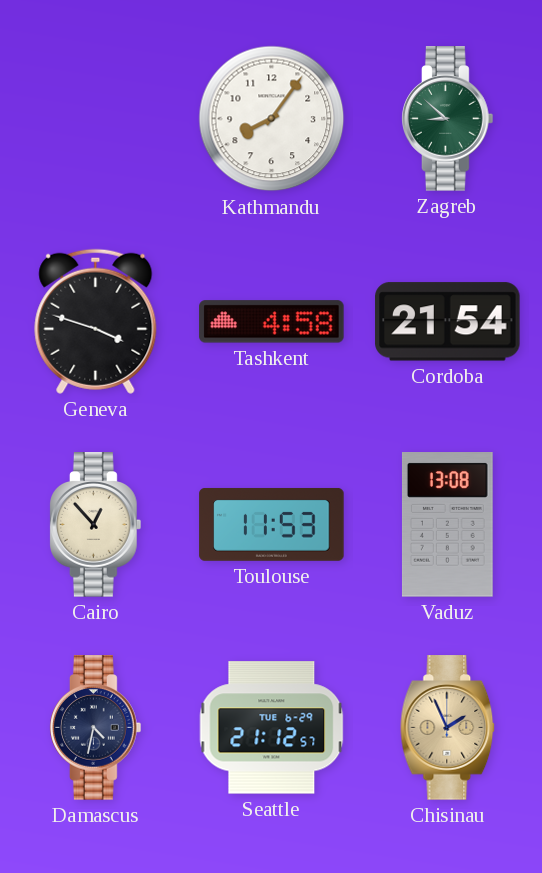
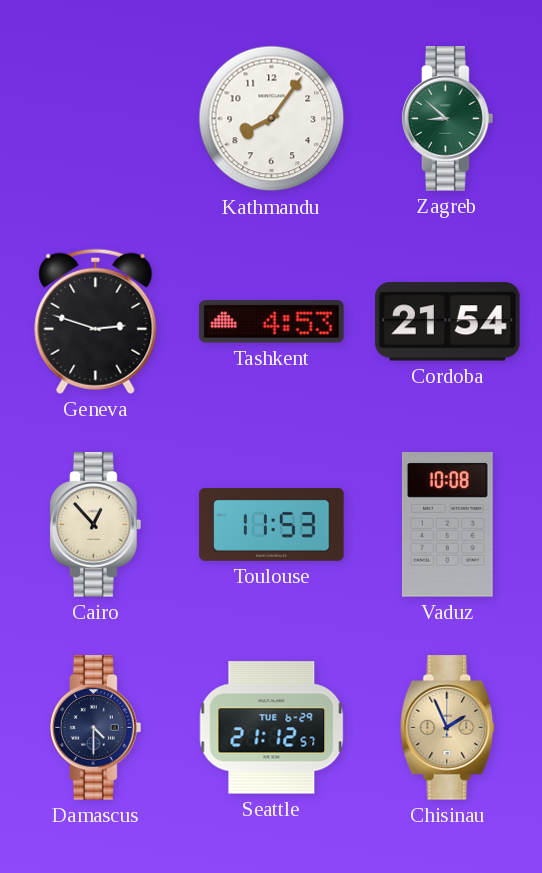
Geneva: 3:48 -> 2:48 (96, 321)
Tashkent: 4:58 -> 4:53 (272, 322)
Vaduz: 13:08 -> 10:08 (447, 525)
Damascus: 4:32 -> 4:30 (96, 728)
